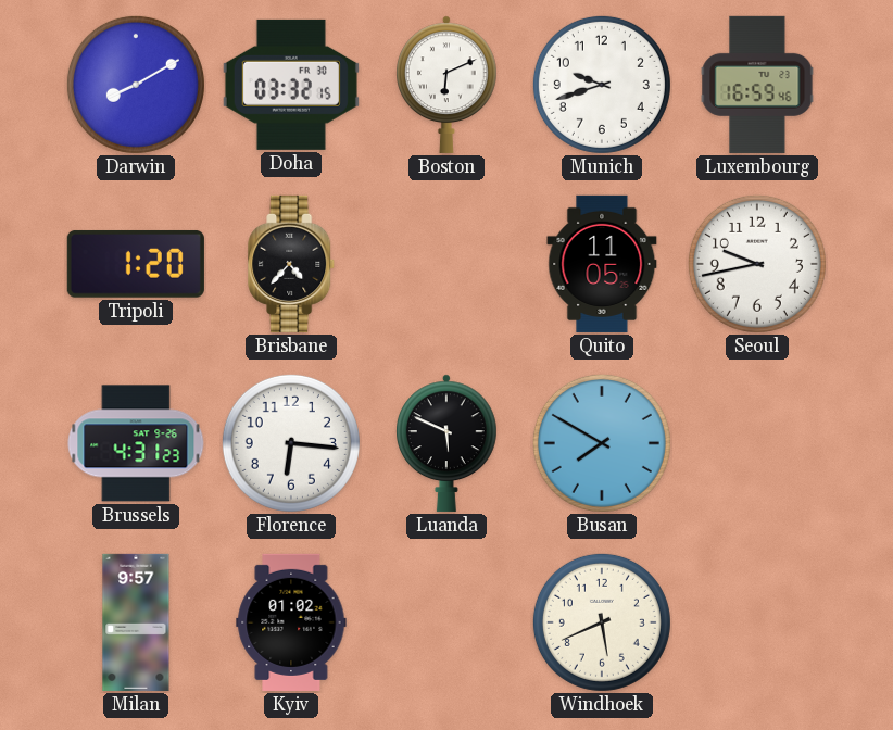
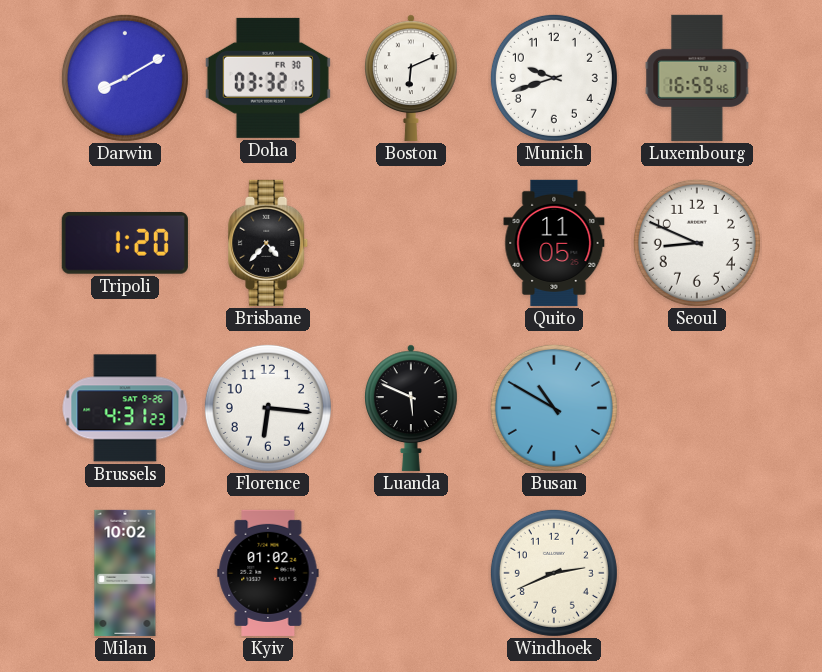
Seoul: 9:43 -> 8:49 (697, 243)
Busan: 7:50 -> 10:50 (554, 408)
Milan: 9:57 -> 10:02 (125, 573)
Windhoek: 5:41 -> 2:41 (554, 573)
